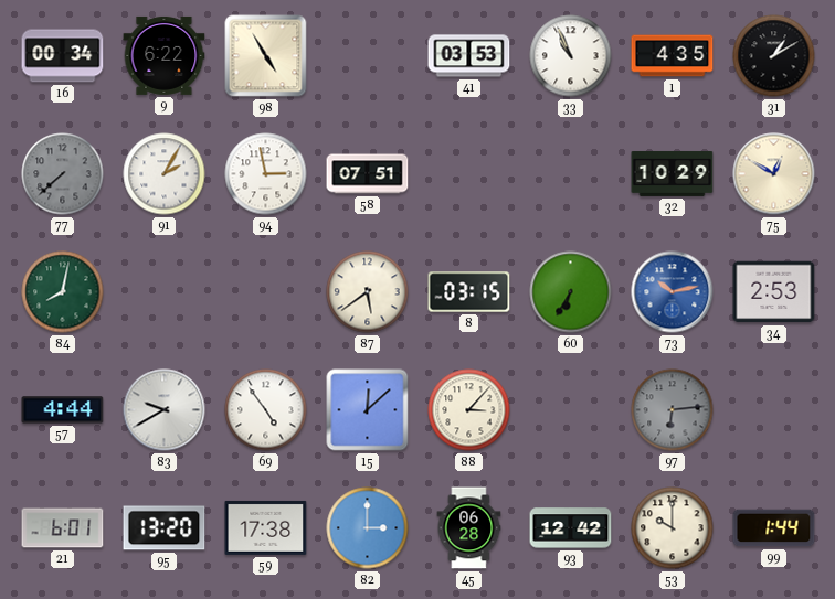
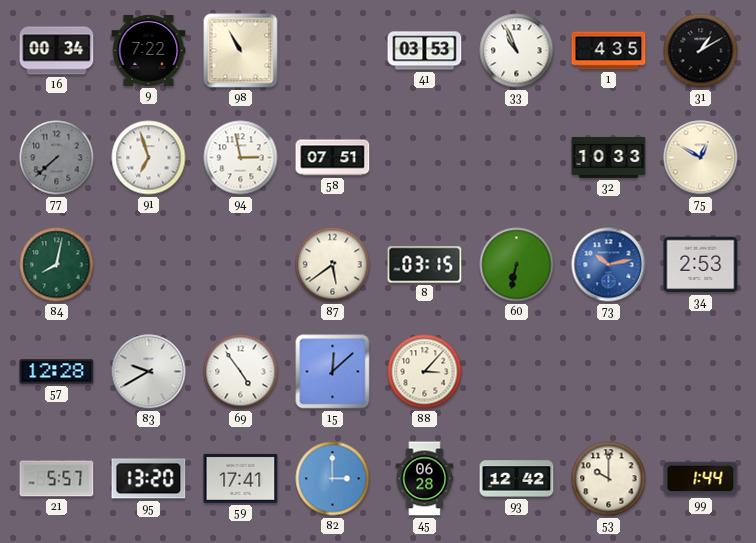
9: 6:22 -> 7:22 (149, 50)
98: 4:55 -> 10:55 (241, 51)
91: 2:05 -> 6:57 (149, 158)
32: 10:29 -> 10:33 (609, 157)
60: 6:35 -> 6:32 (517, 265)
57: 4:44 -> 12:28 (57, 372)
97: 6:14 -> none (673, 410)
21: 6:01 -> 5:57 (57, 479)
59: 17:38 -> 17:41 (241, 478)
